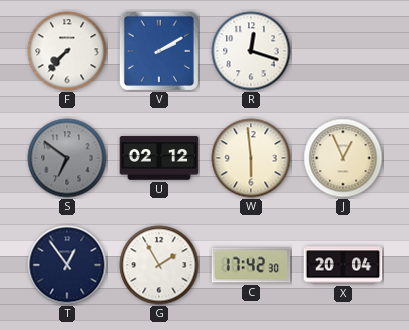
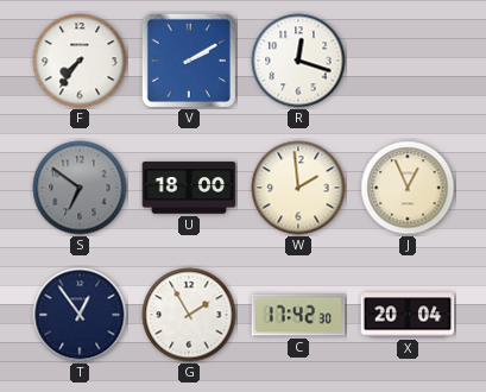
F: 7:37 -> 7:36 (80, 61)
U: 02:12 -> 18:00 (189, 188)
W: 5:59 -> 1:59 (298, 188)
